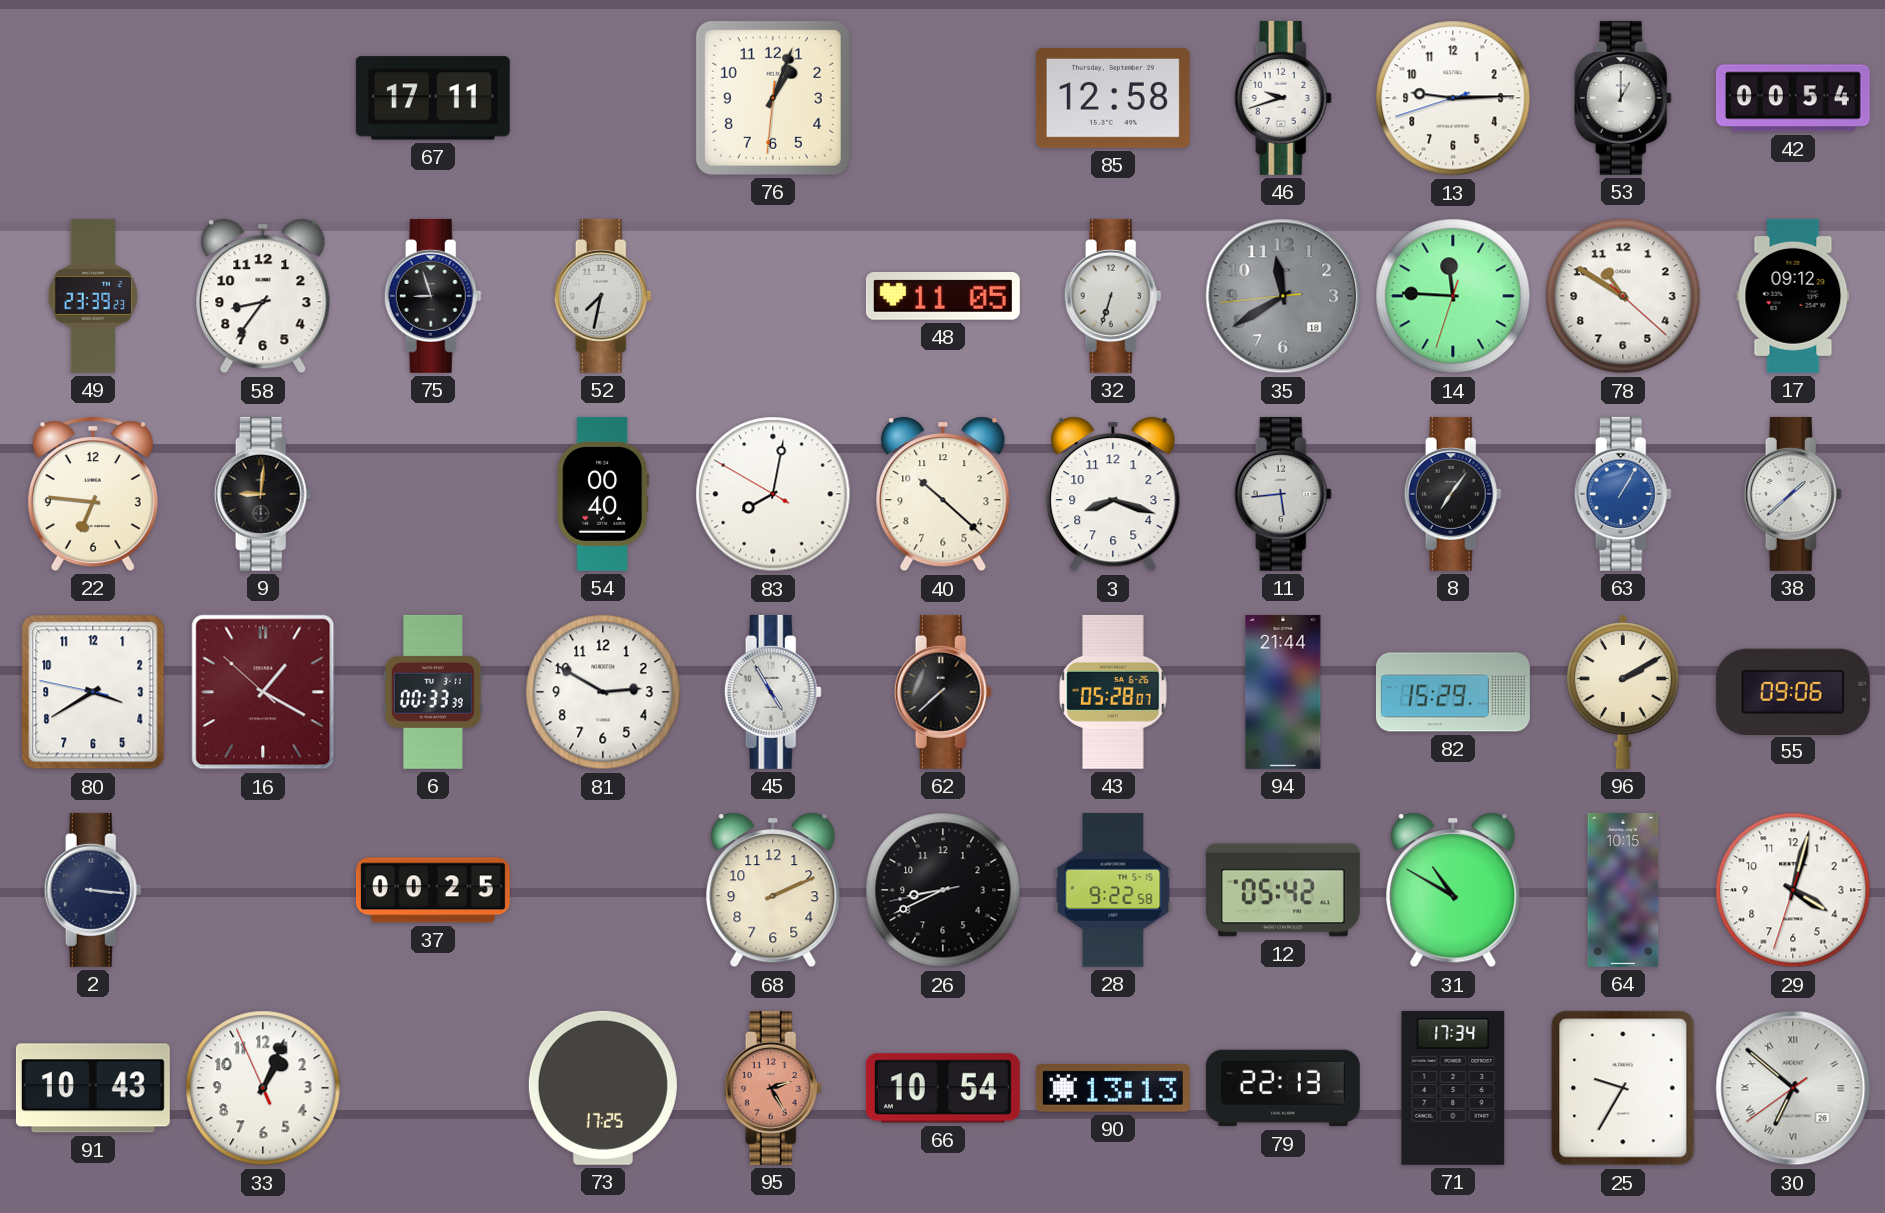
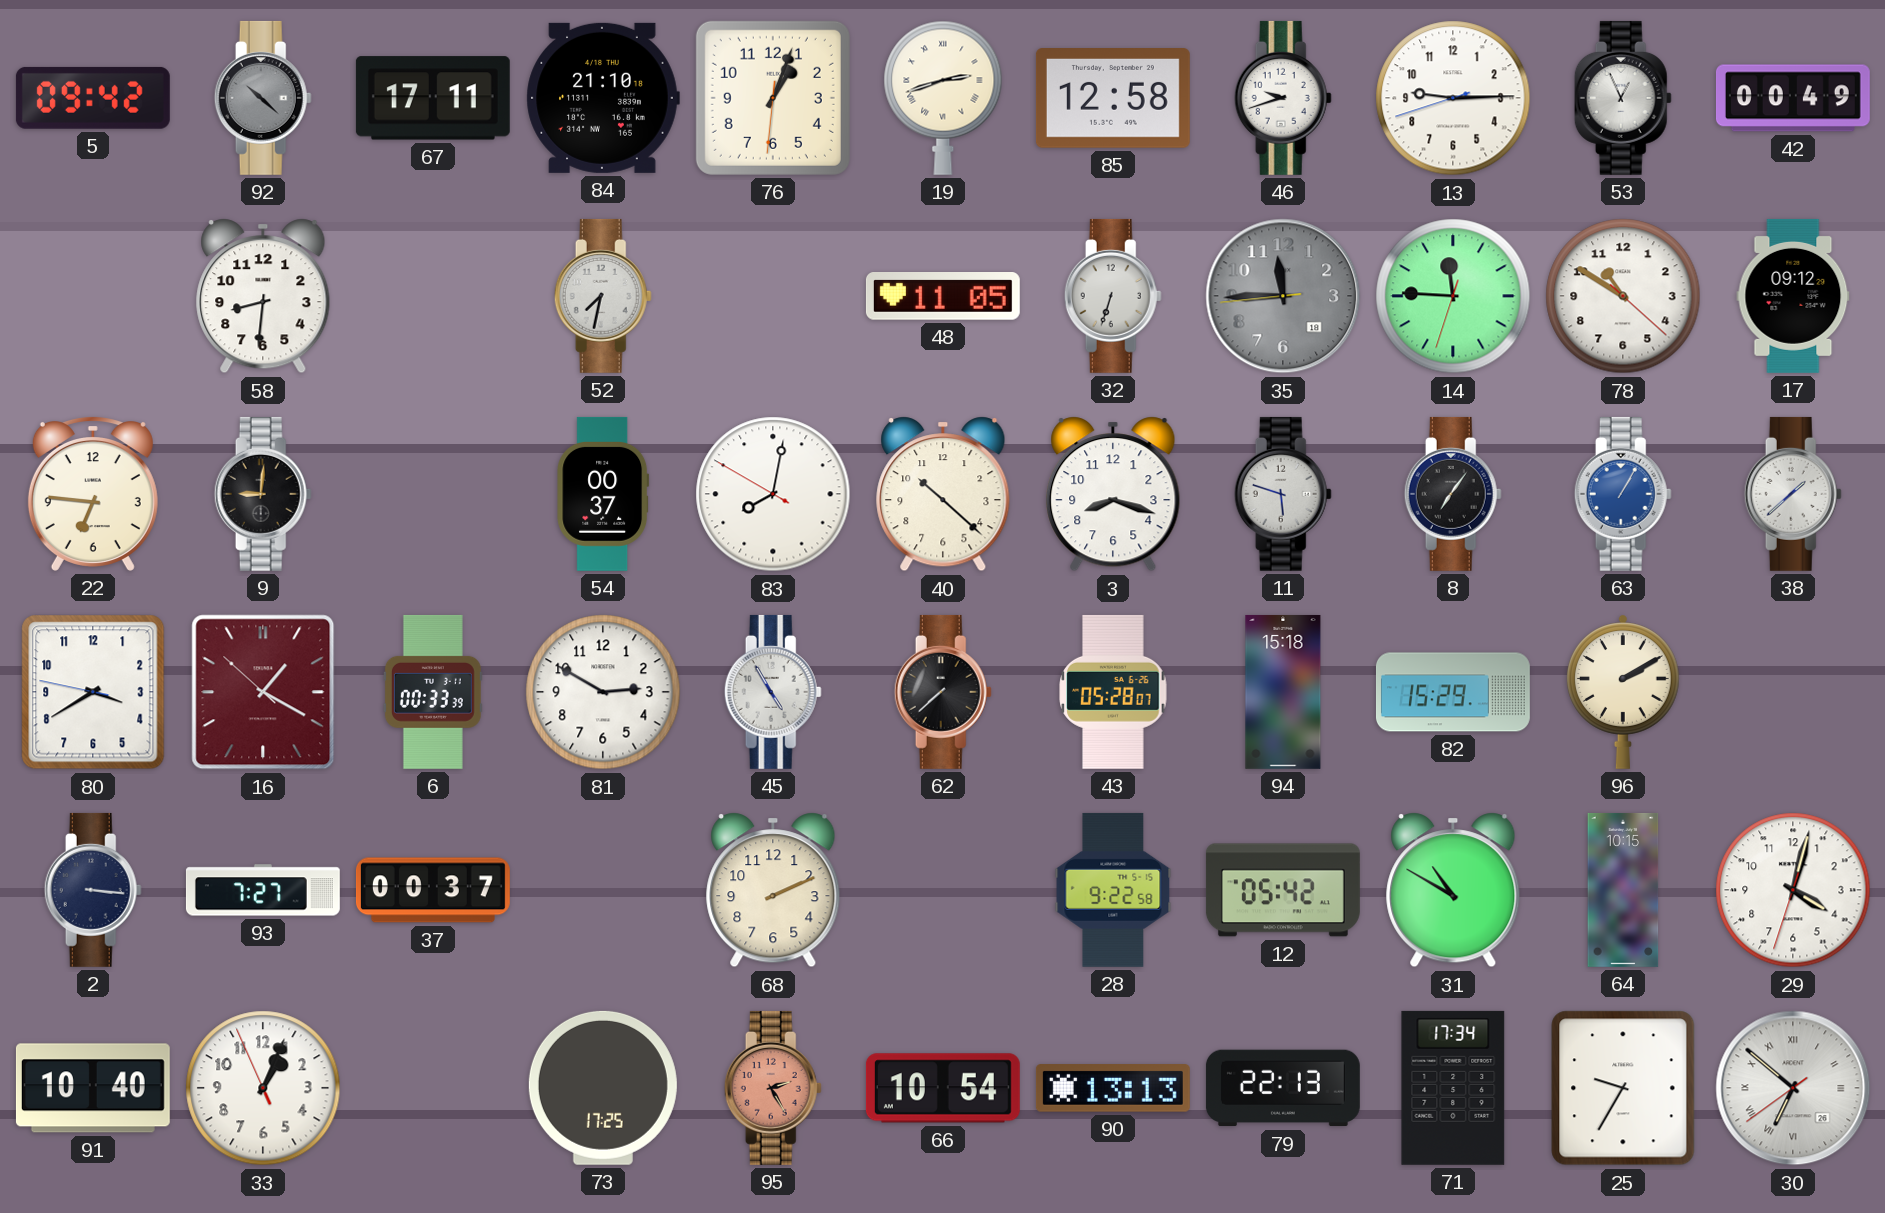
5: none -> 09:42 (93, 98)
92: none -> 10:22 (263, 98)
84: none -> 21:10 (603, 98)
19: none -> 2:42 (943, 98)
53: 1:00 -> 12:56 (1623, 98)
42: 00:54 -> 00:49 (1793, 98)
49: 23:39 -> none (93, 296)
58: 8:36 -> 8:31 (263, 296)
75: 8:57 -> none (433, 296)
35: 11:39 -> 11:44 (1283, 296)
54: 00:40 -> 00:37 (603, 494)
11: 5:44 -> 5:48 (1283, 494)
94: 21:44 -> 15:18 (1283, 692)
55: 09:06 -> none (1793, 691)
93: none -> 7:27 (263, 890)
37: 00:25 -> 00:37 (433, 890)
26: 8:40 -> none (943, 890)
91: 10:43 -> 10:40 (93, 1088)
